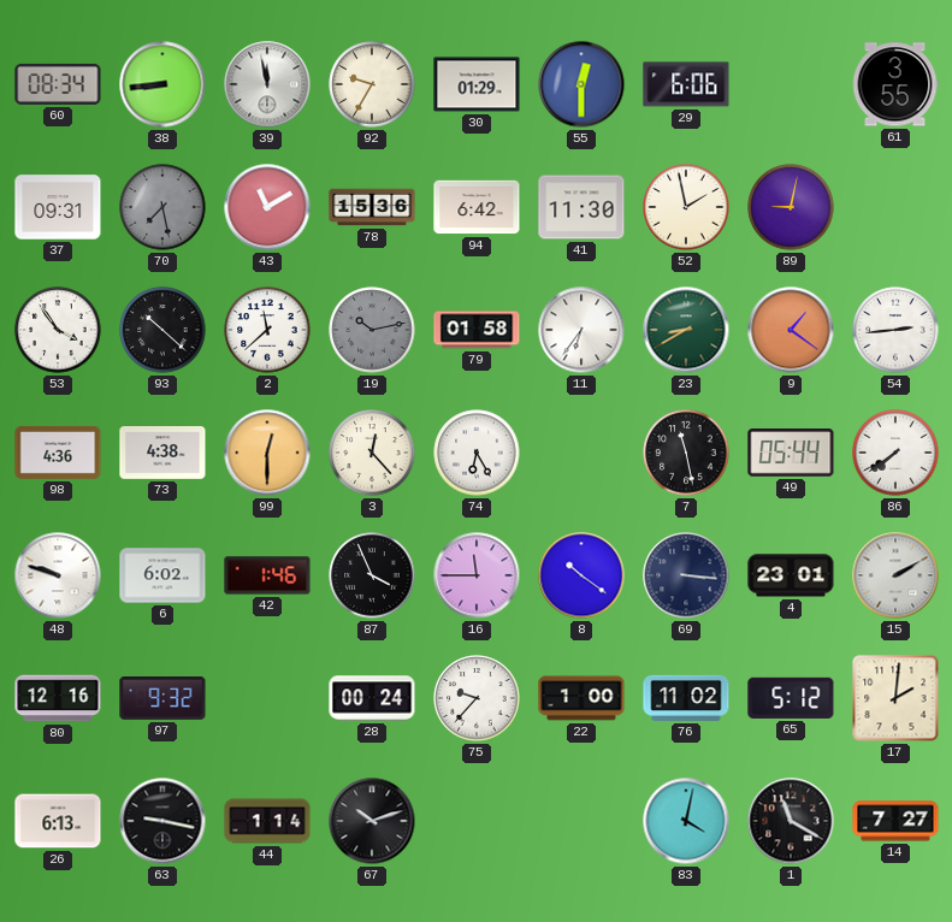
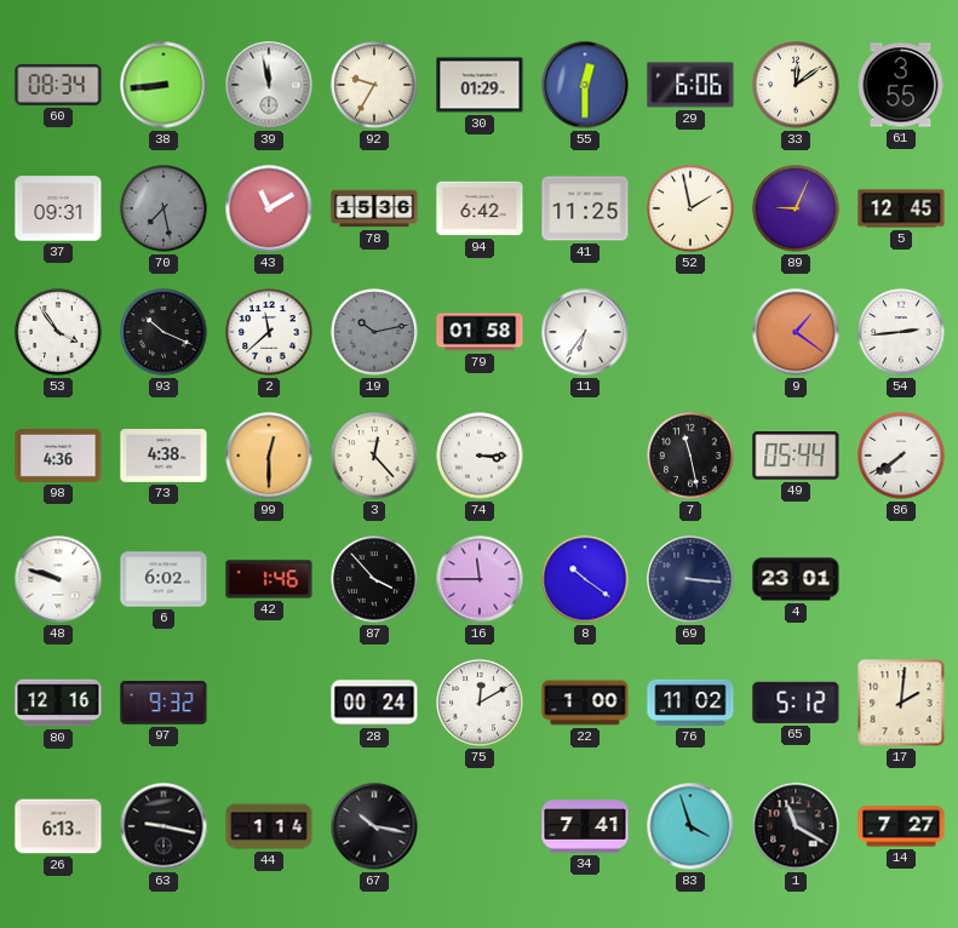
33: none -> 12:09 (796, 85)
41: 11:30 -> 11:25 (585, 208)
89: 9:02 -> 9:04 (796, 208)
5: none -> 12:45 (901, 208)
93: 10:22 -> 10:19 (164, 332)
23: 8:40 -> none (686, 330)
74: 6:25 -> 3:15 (480, 456)
87: 3:56 -> 3:53 (374, 579)
15: 2:10 -> none (895, 575)
75: 9:37 -> 12:10 (480, 703)
67: 10:12 -> 10:17 (374, 826)
34: none -> 7:41 (585, 826)
83: 4:02 -> 3:57 (690, 826)
